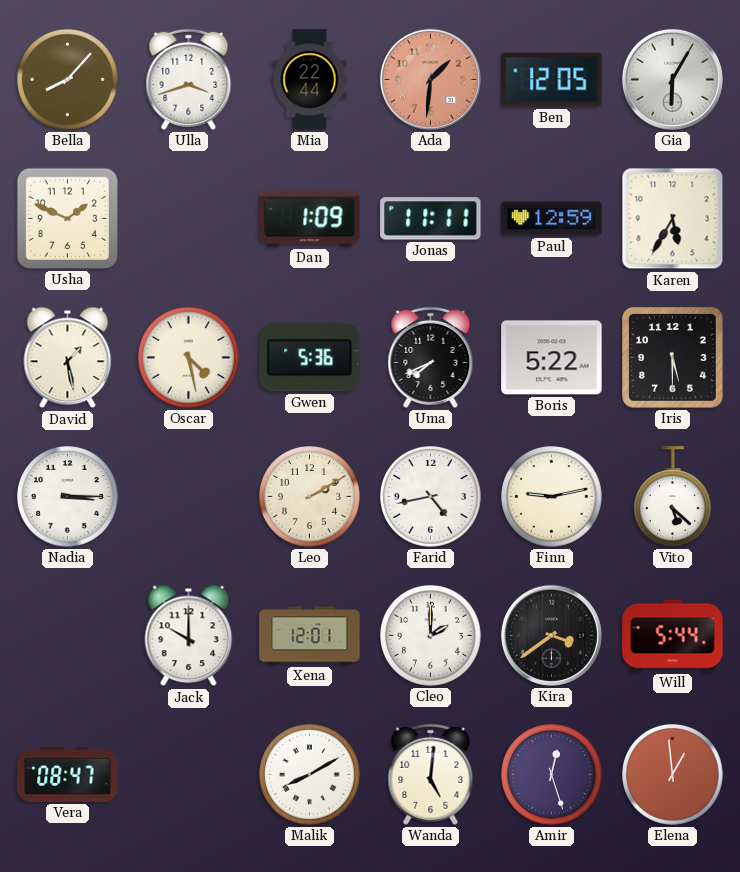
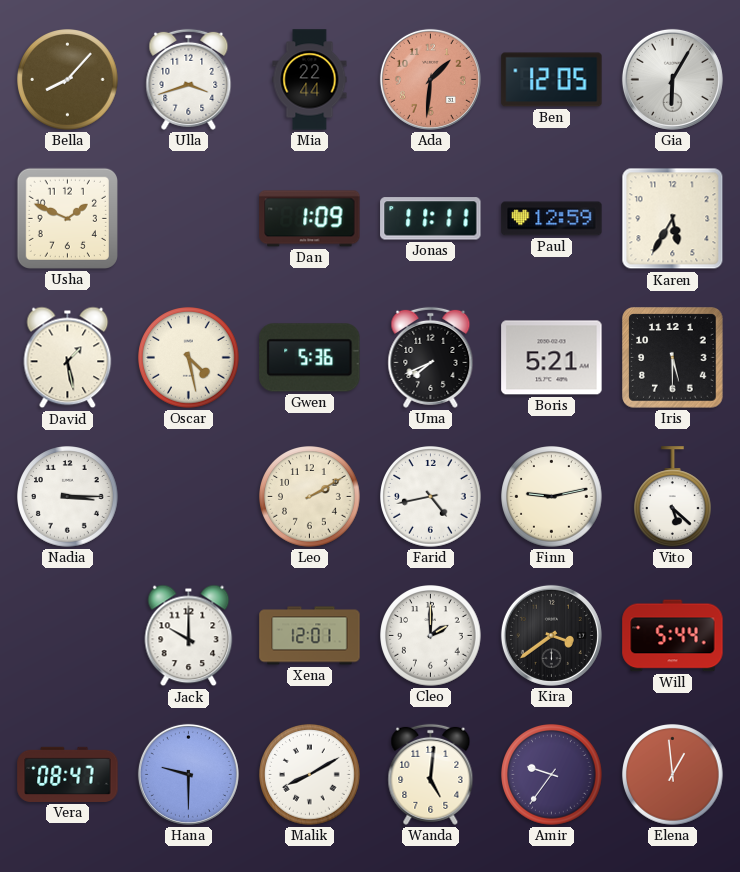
Boris: 5:22 -> 5:21 (552, 358)
Hana: none -> 9:30 (188, 774)
Amir: 12:27 -> 9:36 (552, 775)
